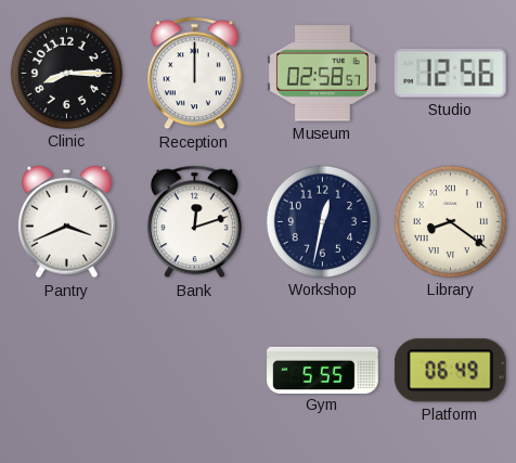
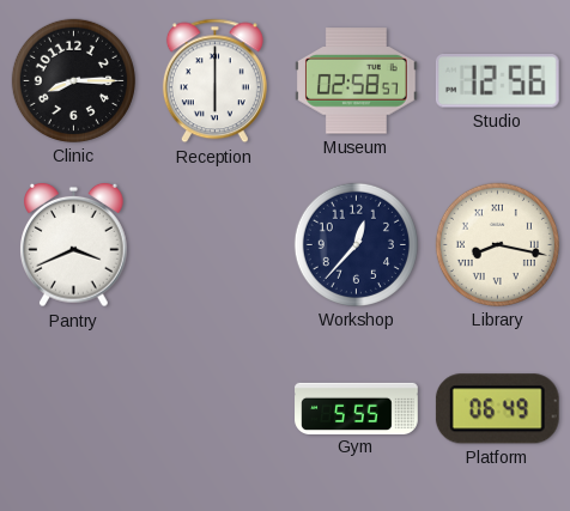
Reception: 12:00 -> 6:00 (214, 81)
Bank: 12:12 -> none (194, 222)
Workshop: 12:32 -> 12:37 (356, 244)
Library: 8:21 -> 8:17 (497, 244)
